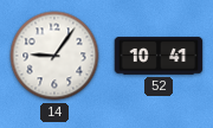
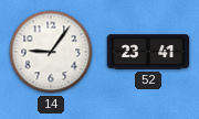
52: 10:41 -> 23:41 (148, 52)
